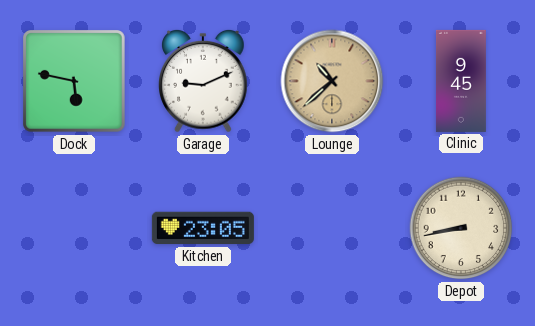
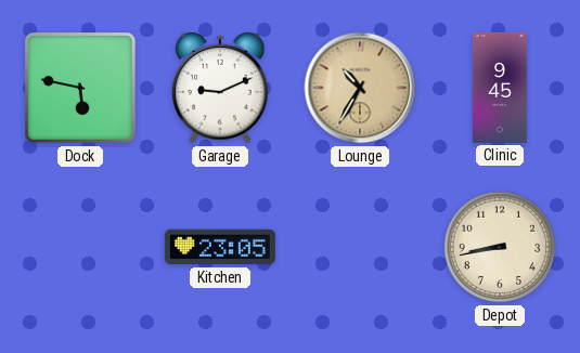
Lounge: 10:38 -> 10:35 (360, 88)
